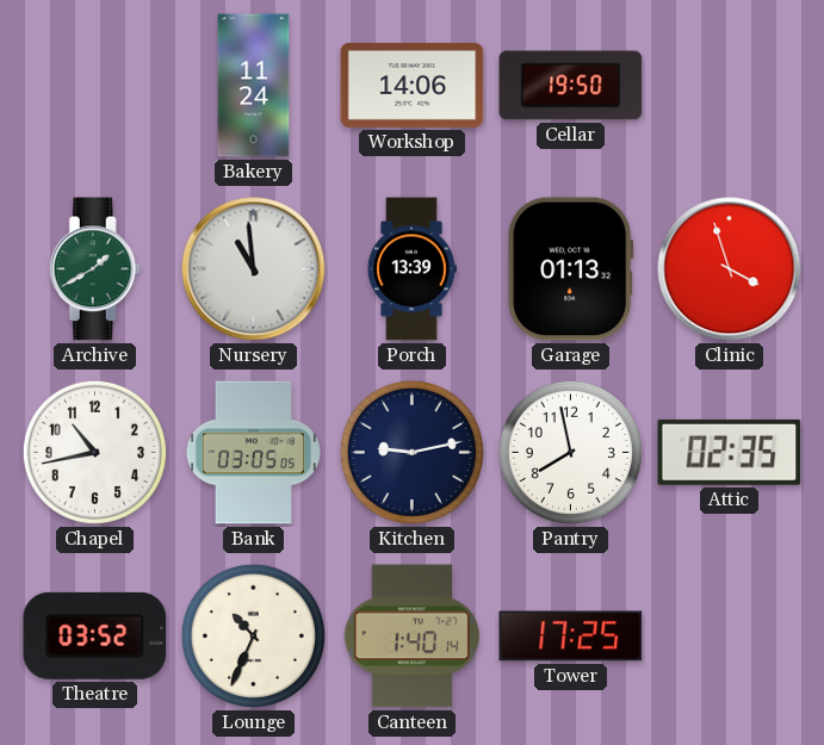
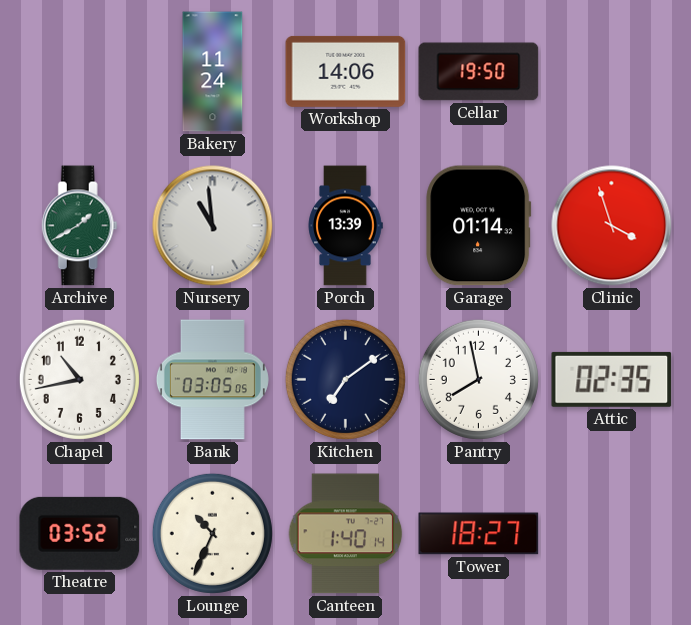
Garage: 01:13 -> 01:14 (479, 226)
Kitchen: 9:13 -> 7:09 (345, 379)
Tower: 17:25 -> 18:27 (479, 534)
